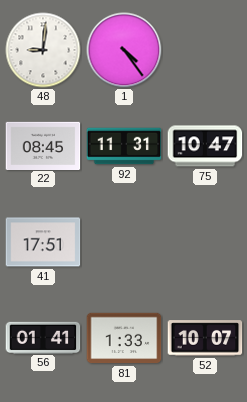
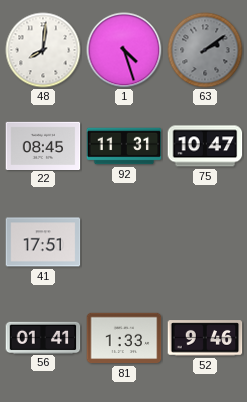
48: 9:01 -> 8:01 (43, 50)
1: 4:24 -> 4:27 (124, 50)
63: none -> 2:09 (205, 50)
52: 10:07 -> 9:46 (205, 338)
